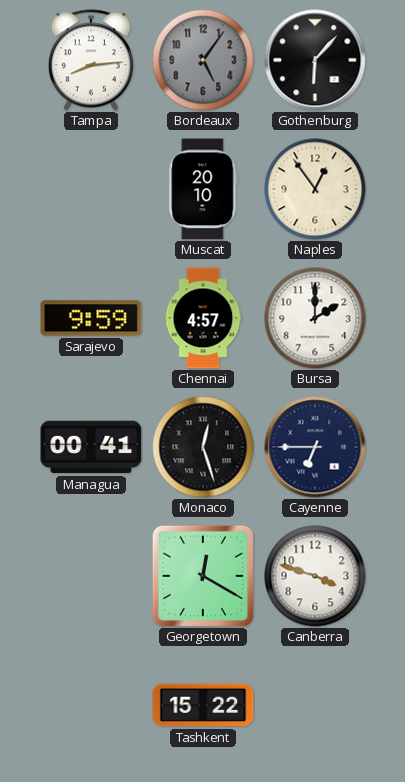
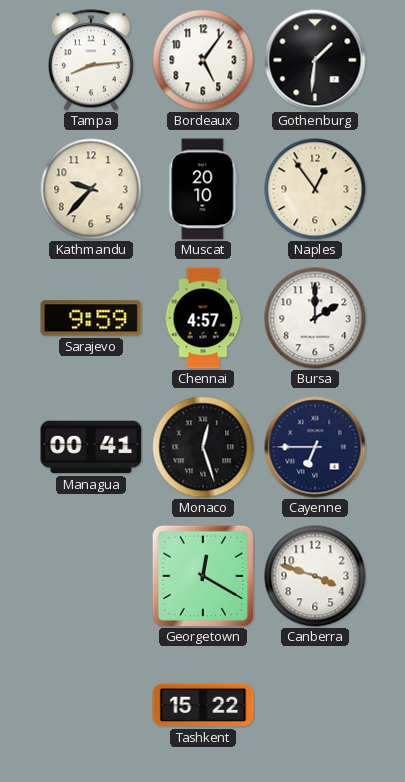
Bordeaux dial: grey -> white (203, 60)
Gothenburg: 6:07 -> 1:31 (315, 60)
Kathmandu: none -> 9:37 (91, 189)
